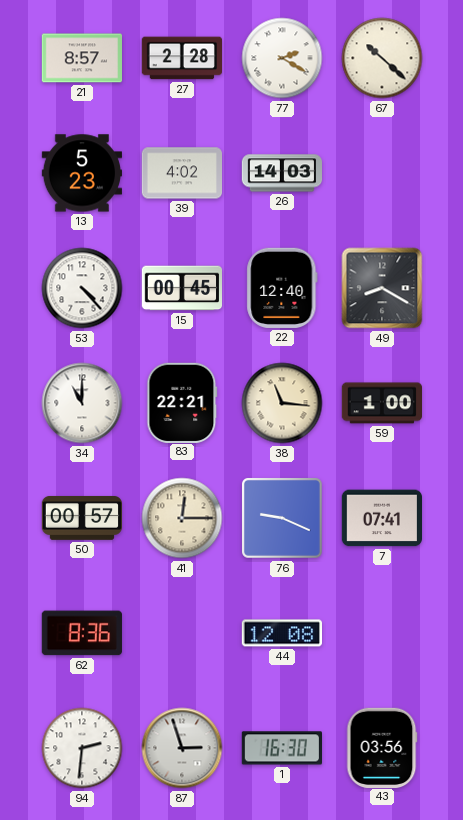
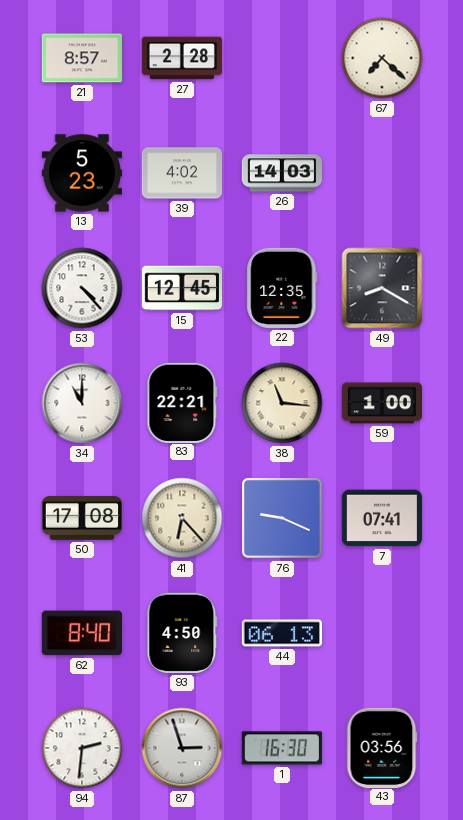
77: 2:20 -> none (282, 58)
67: 10:22 -> 7:22 (382, 58)
15: 00:45 -> 12:45 (181, 288)
22: 12:40 -> 12:35 (282, 288)
50: 00:57 -> 17:08 (82, 518)
41: 12:15 -> 6:23 (182, 518)
62: 8:36 -> 8:40 (82, 633)
93: none -> 4:50 (182, 633)
44: 12:08 -> 06:13 (281, 633)
